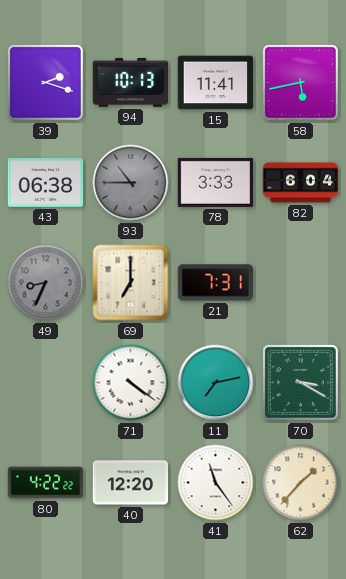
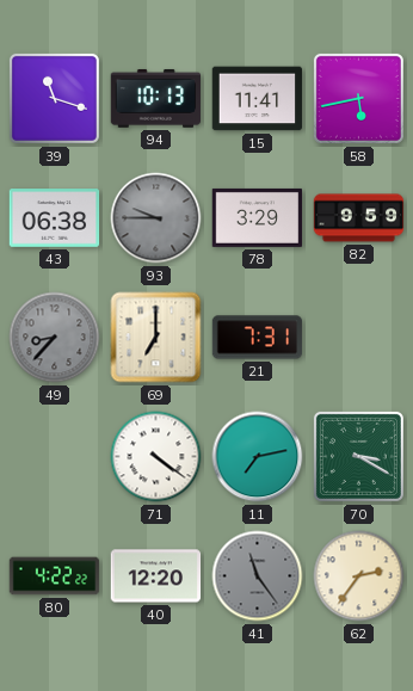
39: 2:18 -> 11:18 (54, 98)
93: 10:45 -> 9:45 (156, 218)
78: 3:33 -> 3:29 (258, 217)
82: 6:04 -> 9:59 (359, 218)
49: 8:34 -> 8:37 (55, 338)
41 dial: white -> grey (258, 576)
62: 1:37 -> 2:36 (359, 576)
